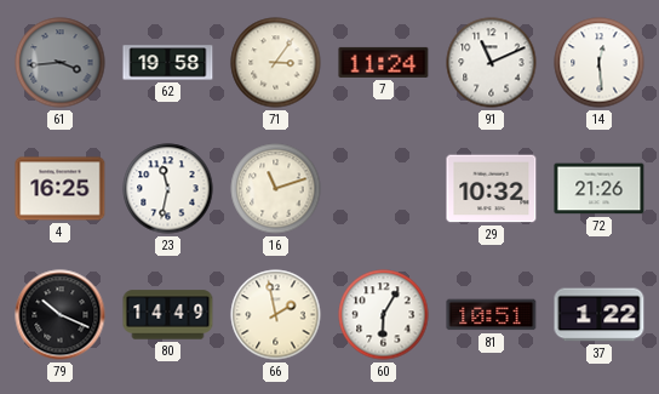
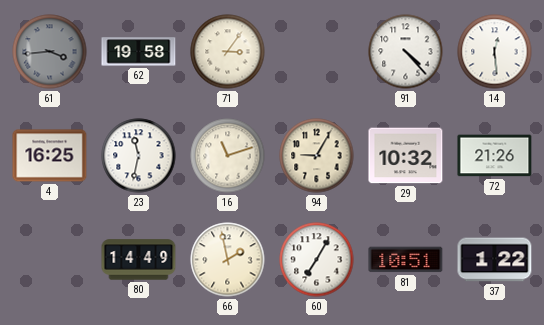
7: 11:24 -> none (384, 62)
91: 11:11 -> 4:23 (406, 52)
94: none -> 9:05 (317, 156)
79: 10:19 -> none (61, 315)
60: 6:05 -> 7:05 (317, 260)
